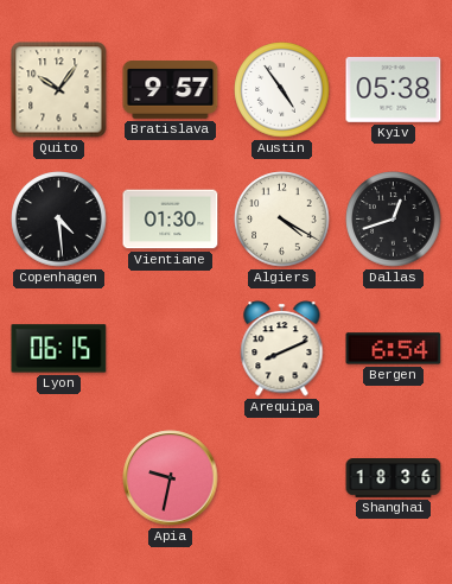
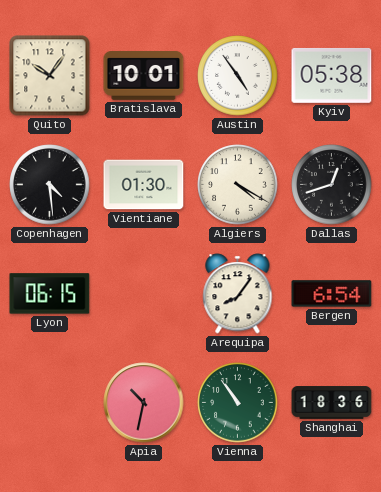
Bratislava: 9:57 -> 10:01 (144, 76)
Arequipa: 8:11 -> 8:06 (238, 294)
Apia: 9:32 -> 10:32 (144, 403)
Vienna: none -> 10:54 (238, 403)
